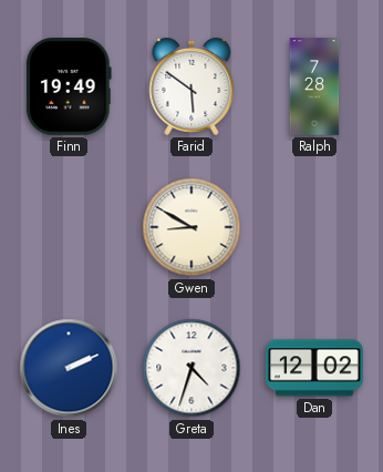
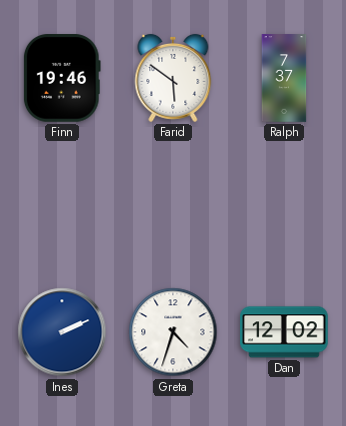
Finn: 19:49 -> 19:46 (62, 79)
Ralph: 7:28 -> 7:37 (284, 78)
Gwen: 8:50 -> none (191, 227)
